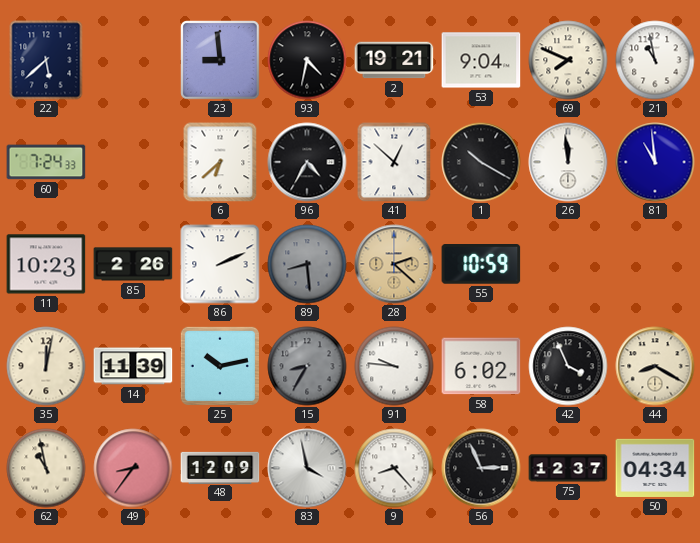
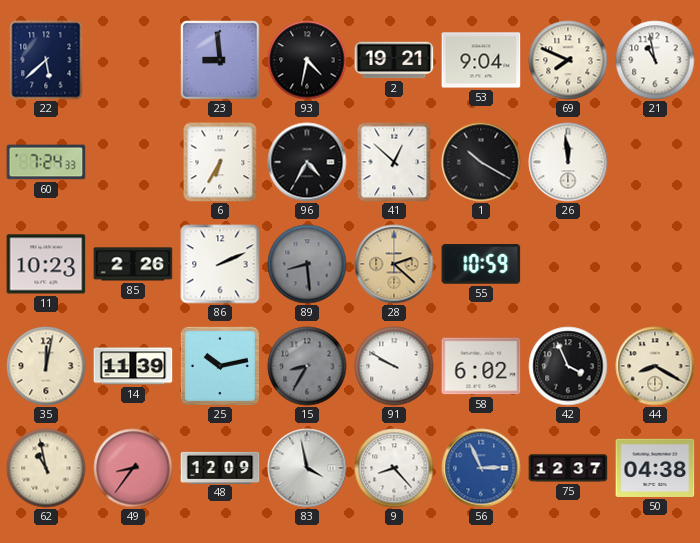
6: 6:38 -> 6:35 (220, 162)
81: 10:59 -> none (655, 162)
91: 9:46 -> 9:50 (394, 366)
56 dial: black -> blue (481, 468)
50: 04:34 -> 04:38 (655, 468)
